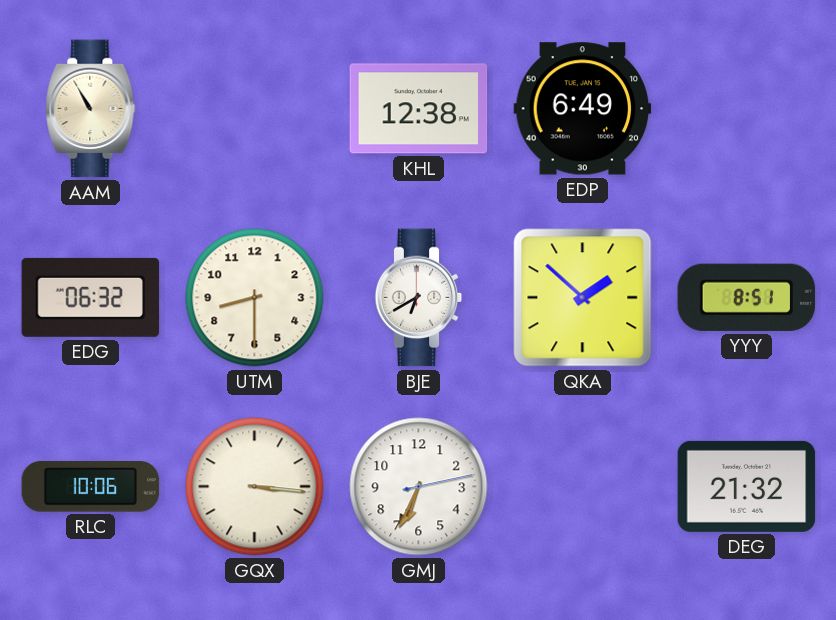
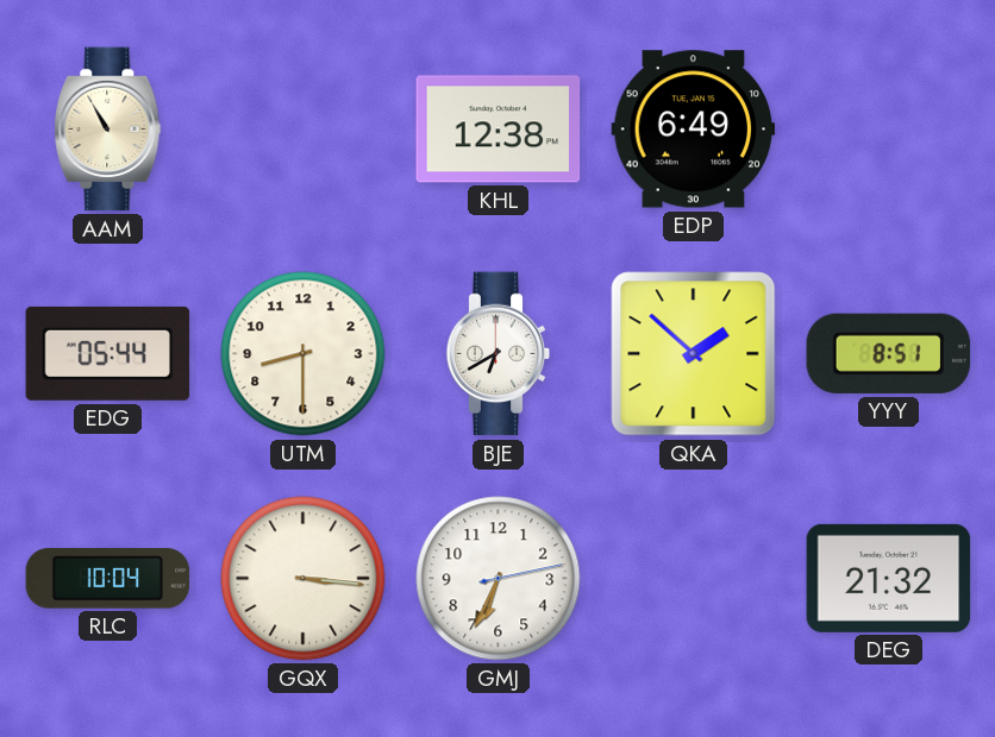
EDG: 06:32 -> 05:44 (108, 353)
RLC: 10:06 -> 10:04 (108, 579)
